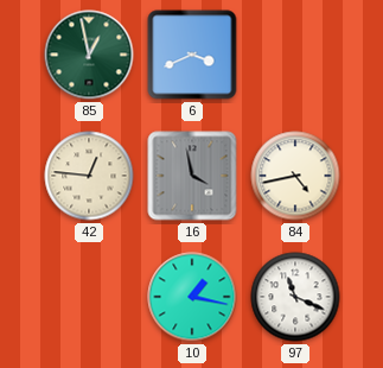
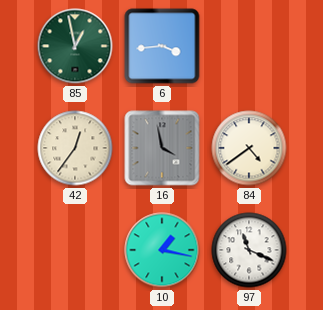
6: 3:41 -> 3:44 (162, 46)
42: 12:46 -> 12:36 (75, 148)
84: 4:43 -> 4:39 (249, 148)
